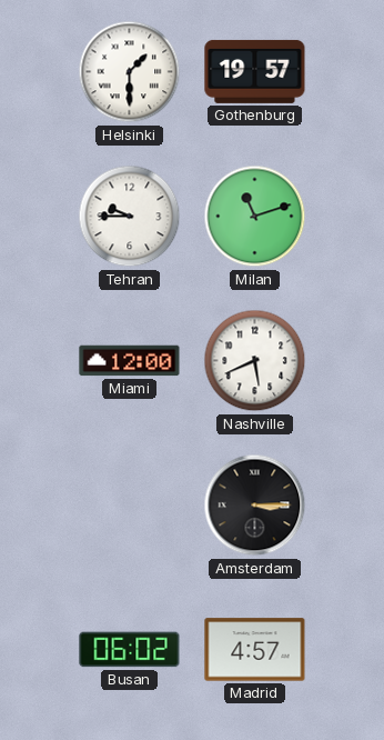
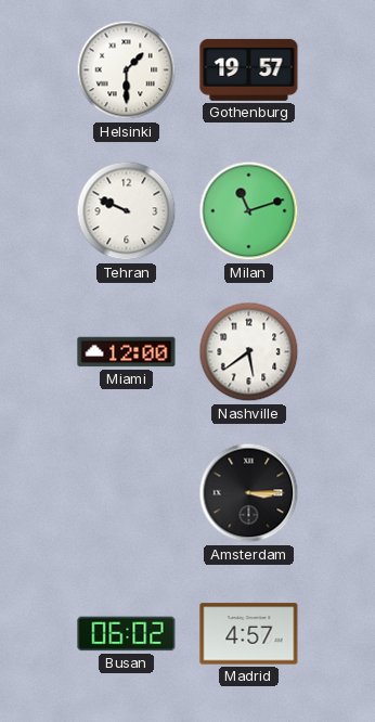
Tehran: 9:45 -> 9:49 (127, 211)
Nashville: 5:41 -> 5:39 (249, 352)
